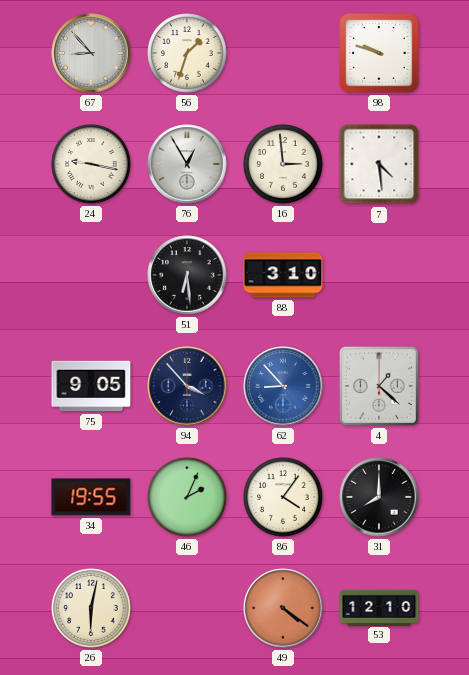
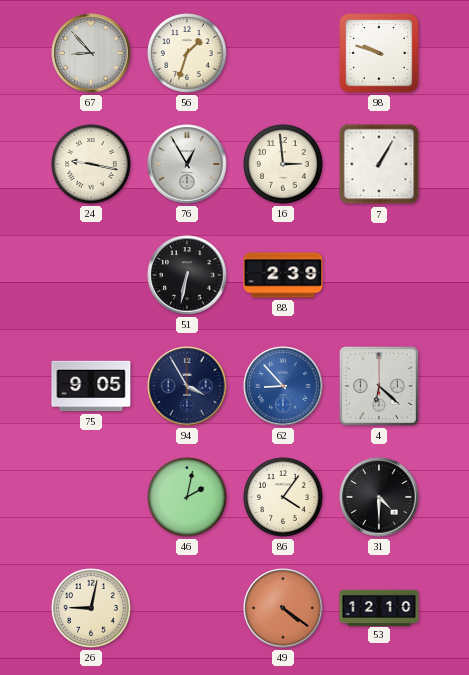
7: 4:29 -> 1:05 (379, 164)
51: 6:29 -> 6:32 (187, 275)
88: 3:10 -> 2:39 (283, 275)
94: 3:53 -> 3:55 (187, 386)
4: 1:22 -> 6:22 (379, 386)
34: 19:55 -> none (91, 497)
46: 2:04 -> 2:02 (187, 497)
31: 8:00 -> 4:30 (379, 497)
26: 6:02 -> 9:02 (91, 608)
